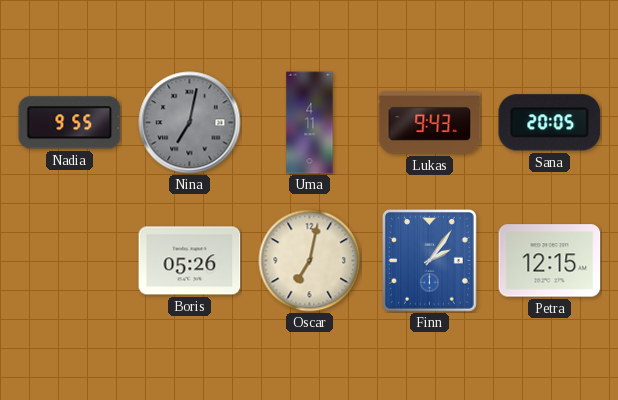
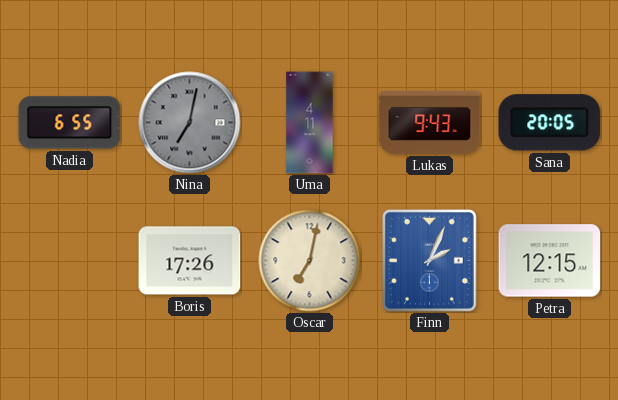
Nadia: 9:55 -> 6:55 (70, 123)
Boris: 05:26 -> 17:26 (190, 261)
Finn: 2:06 -> 2:04 (429, 260)
